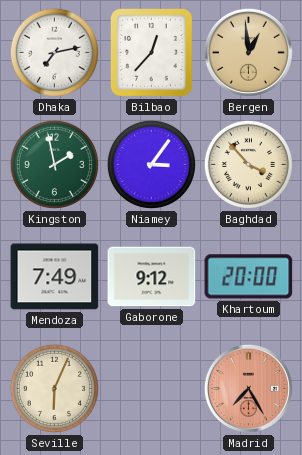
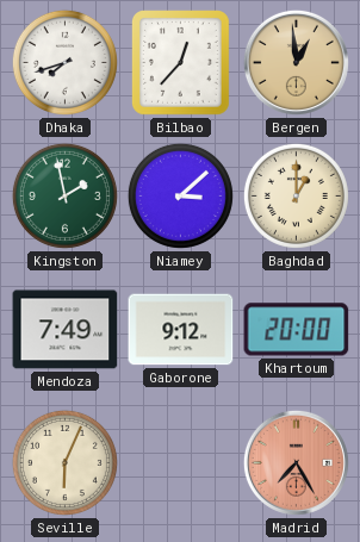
Dhaka: 7:13 -> 7:42 (64, 62)
Niamey: 3:06 -> 3:08 (180, 195)
Baghdad: 3:53 -> 1:00 (296, 195)
